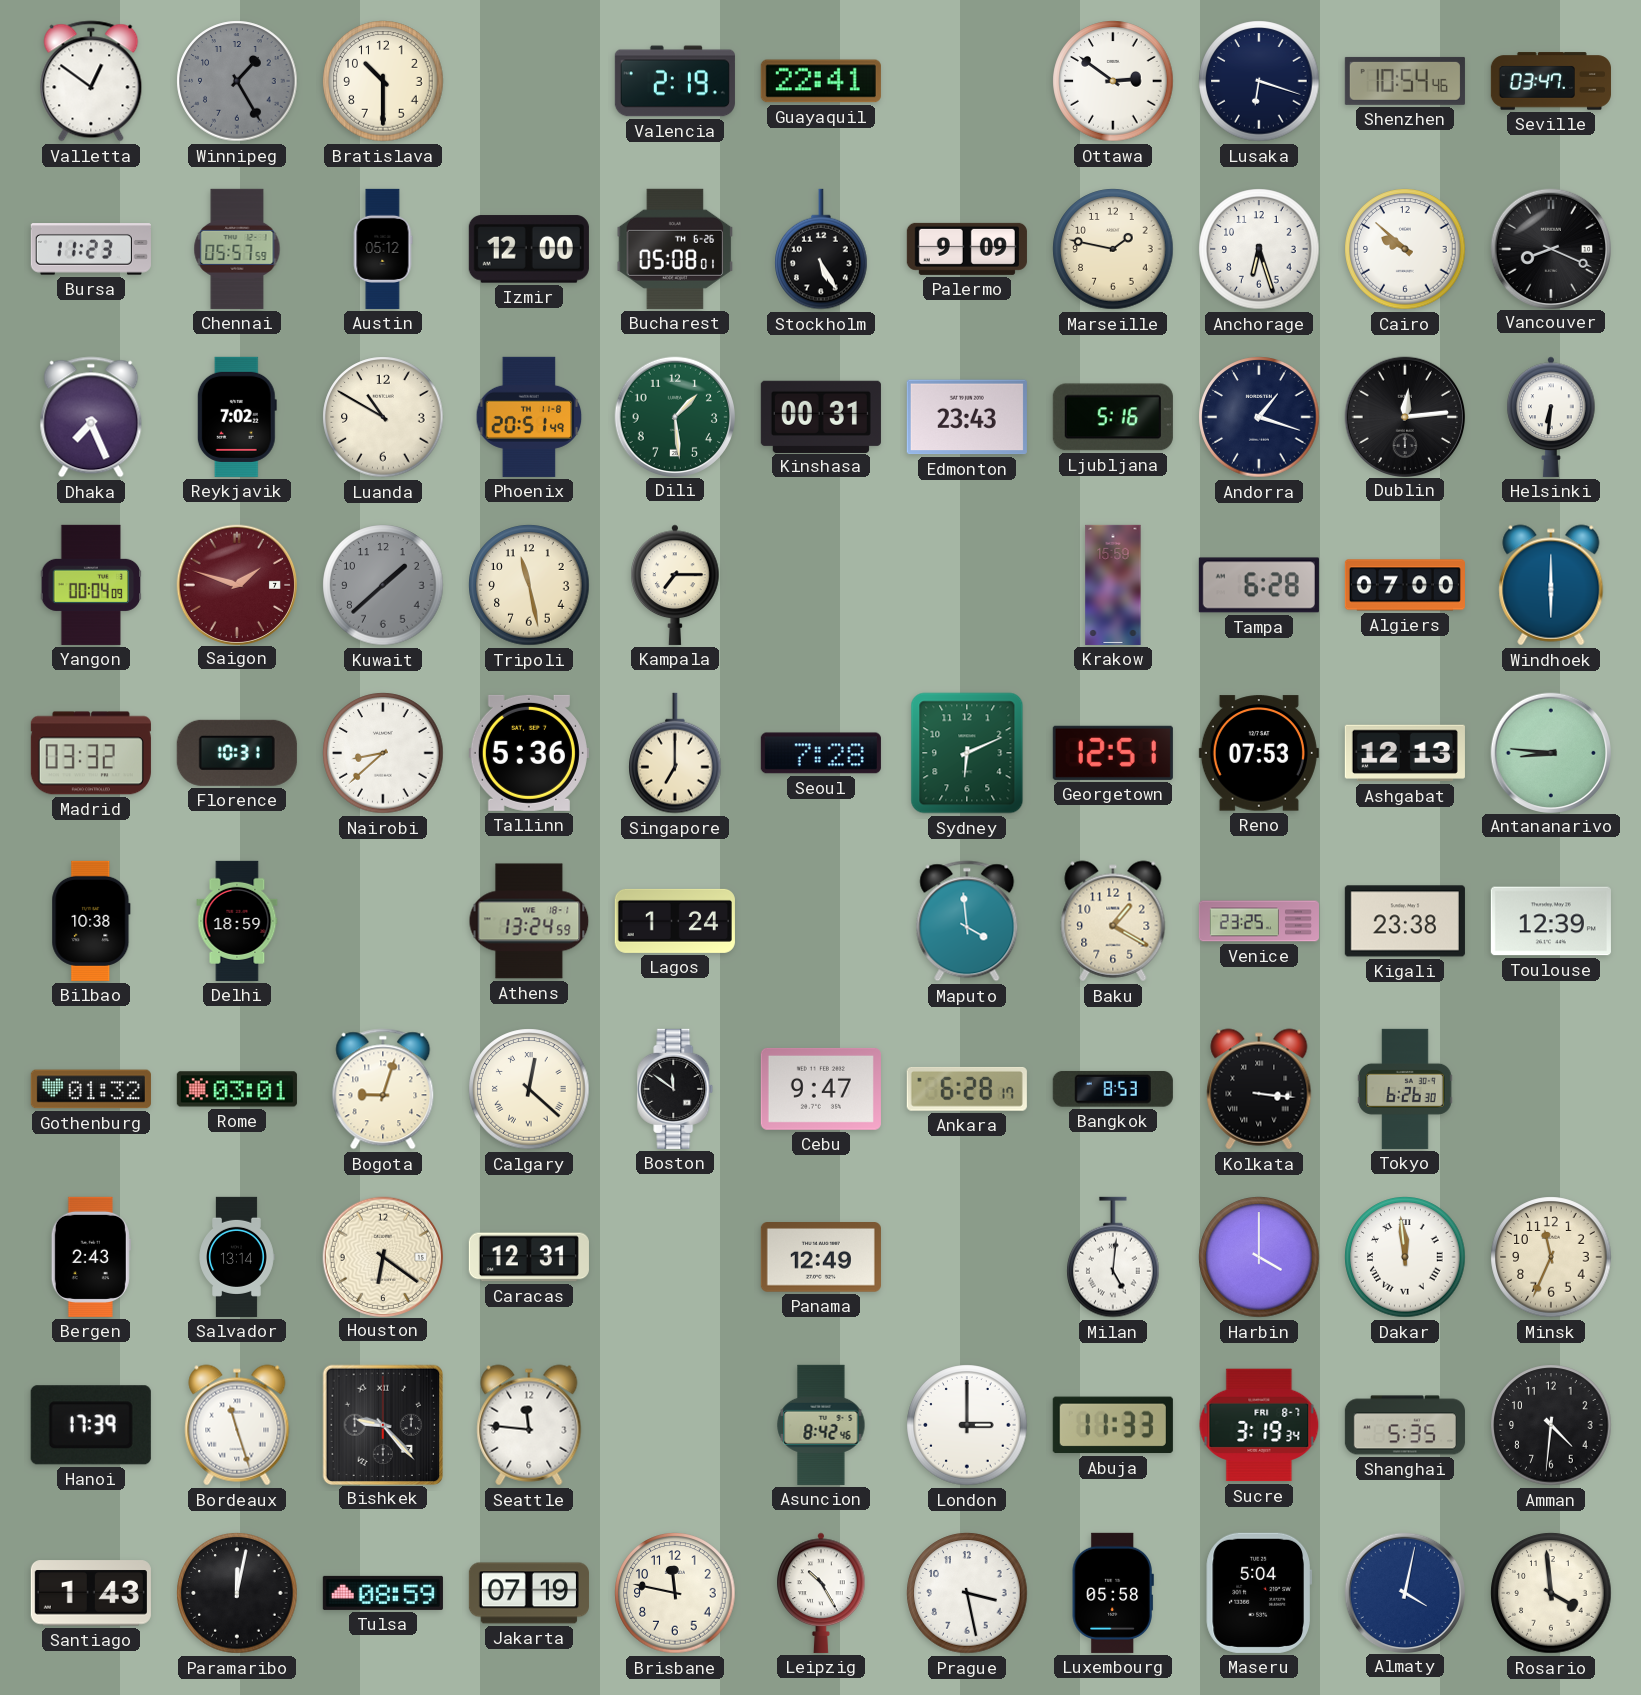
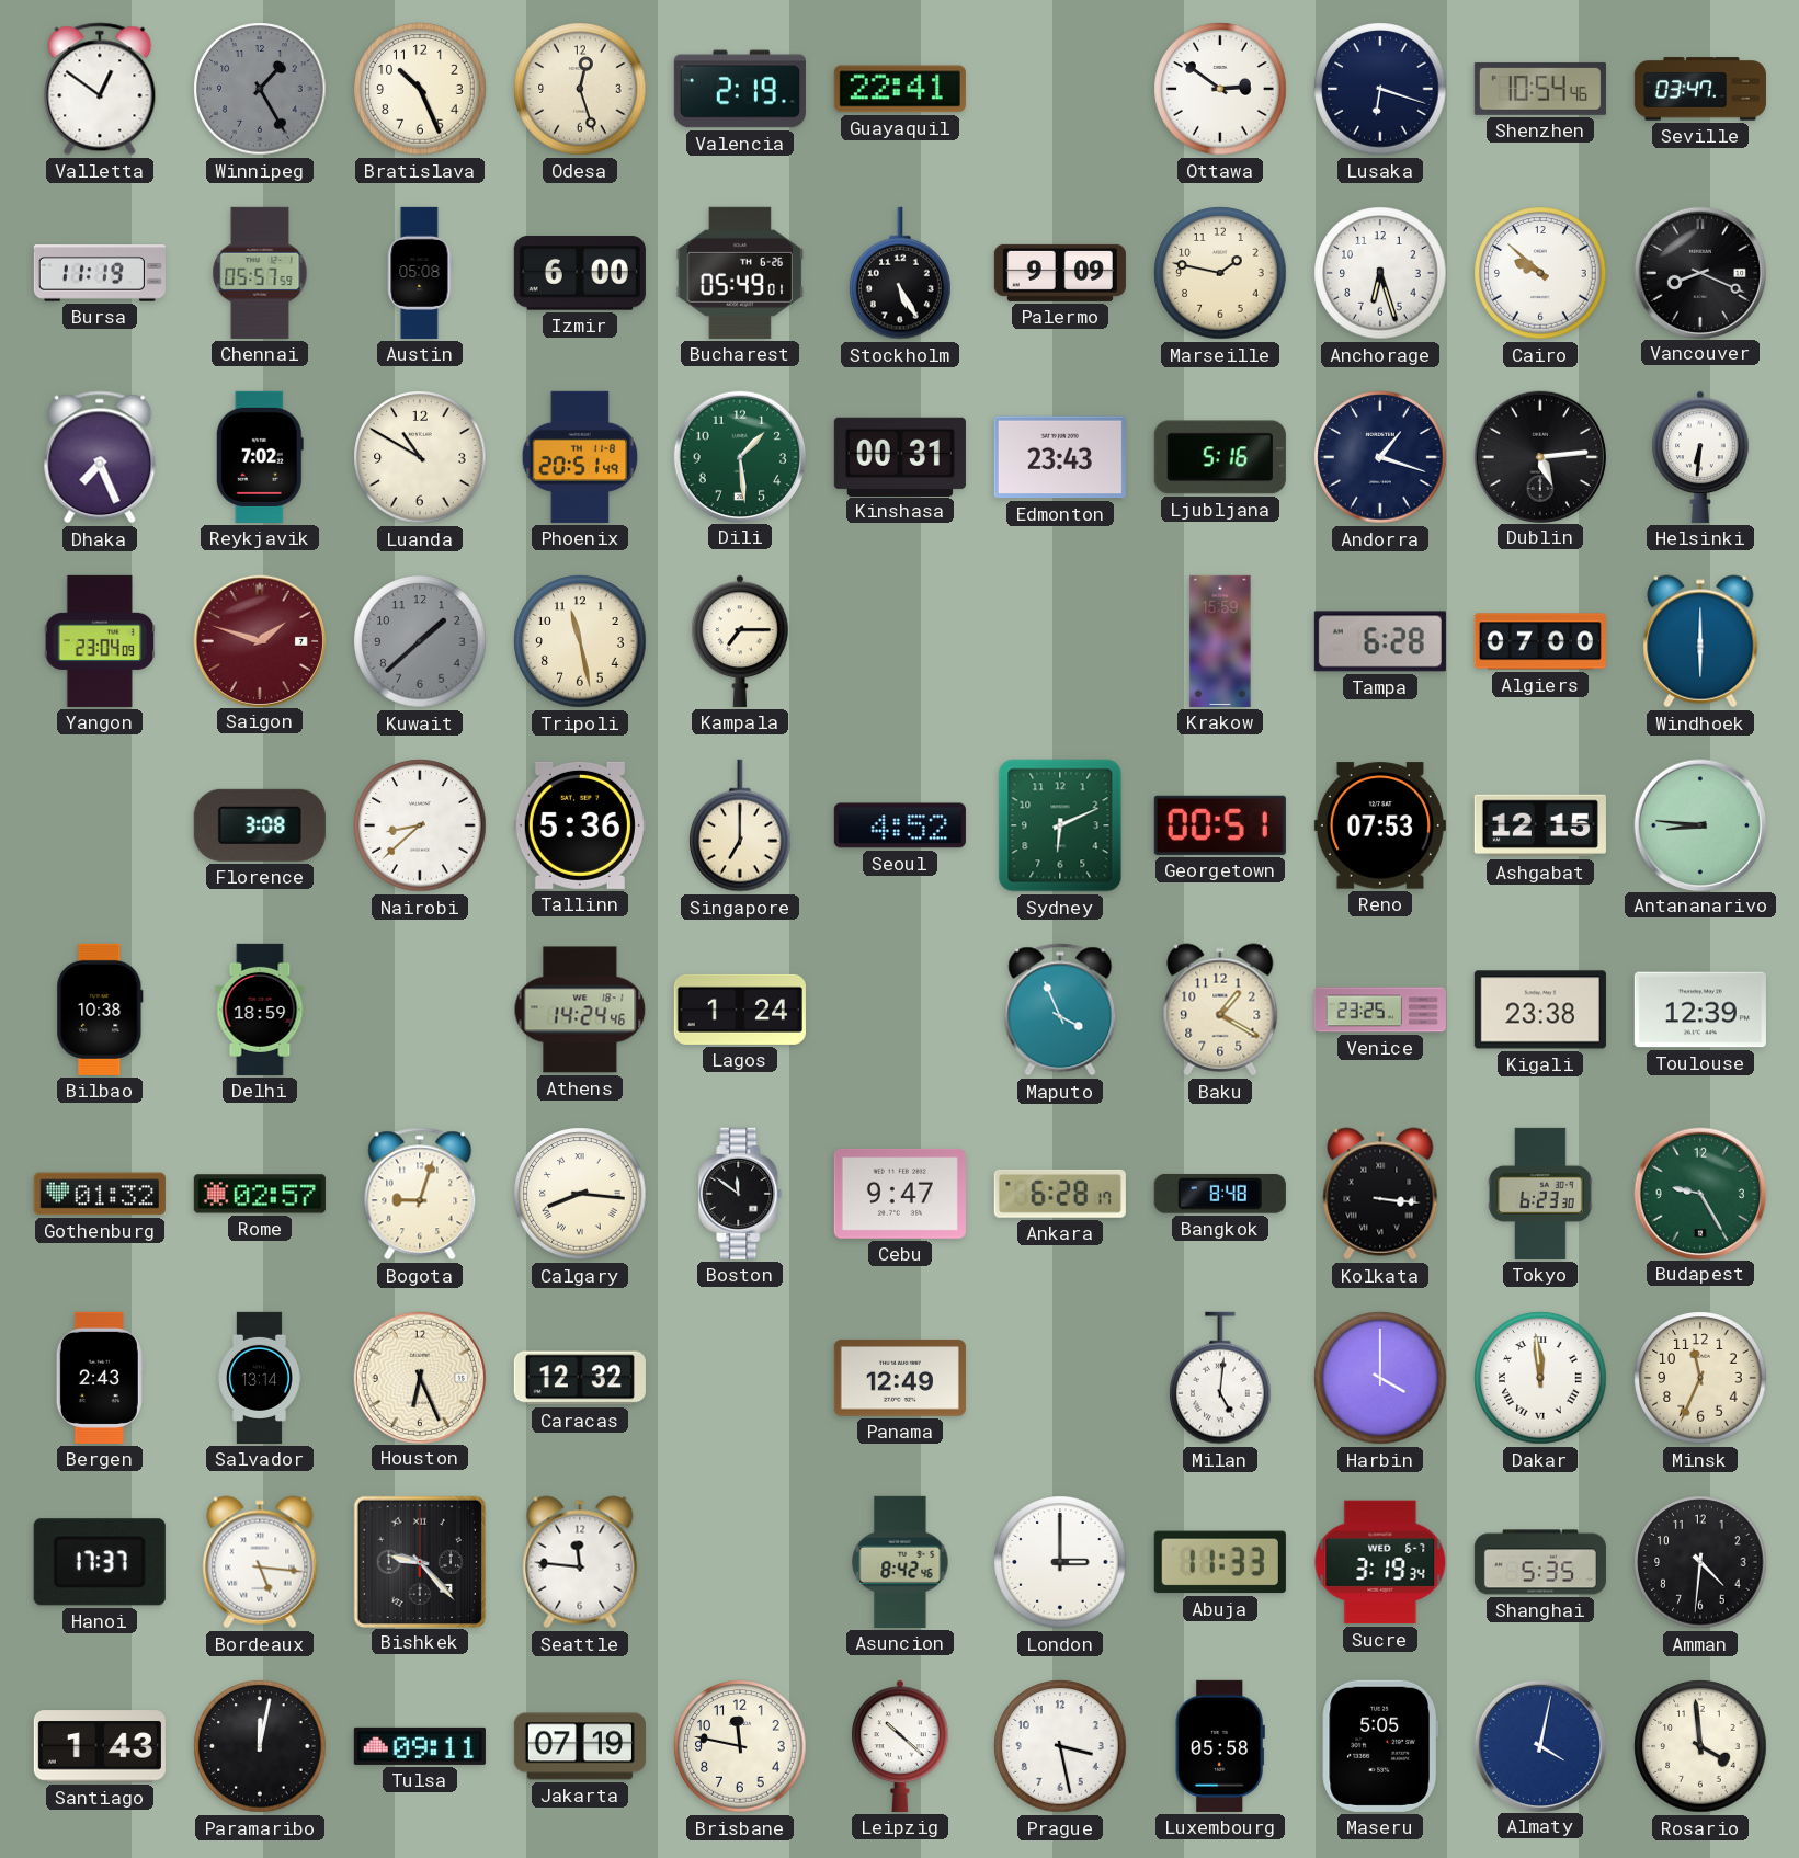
Bratislava: 10:30 -> 10:26 (420, 89)
Odesa: none -> 12:27 (580, 89)
Bursa: 11:23 -> 11:19 (100, 273)
Austin: 05:12 -> 05:08 (420, 273)
Izmir: 12:00 -> 6:00 (580, 273)
Bucharest: 05:08 -> 05:49 (740, 273)
Dublin: 12:14 -> 5:14 (1539, 456)
Yangon: 00:04 -> 23:04 (100, 641)
Madrid: 03:32 -> none (91, 753)
Florence: 10:31 -> 3:08 (260, 825)
Seoul: 7:28 -> 4:52 (900, 825)
Georgetown: 12:51 -> 00:51 (1220, 825)
Ashgabat: 12:13 -> 12:15 (1540, 825)
Athens: 13:24 -> 14:24 (580, 1010)
Maputo: 3:59 -> 3:56 (1060, 1010)
Rome: 03:01 -> 02:57 (260, 1194)
Calgary: 12:22 -> 8:16 (580, 1194)
Bangkok: 8:53 -> 8:48 (1220, 1194)
Tokyo: 6:26 -> 6:23 (1541, 1194)
Budapest: none -> 9:25 (1699, 1193)
Houston: 6:21 -> 6:26 (419, 1377)
Caracas: 12:31 -> 12:32 (580, 1378)
Hanoi: 17:39 -> 17:37 (100, 1562)
Bordeaux: 11:27 -> 5:16 (260, 1562)
Sucre date: FRI 8-7 -> WED 6-7 (1380, 1562)
Tulsa: 08:59 -> 09:11 (420, 1746)
Leipzig: 10:25 -> 10:22 (900, 1746)
Maseru: 5:04 -> 5:05 (1380, 1746)
